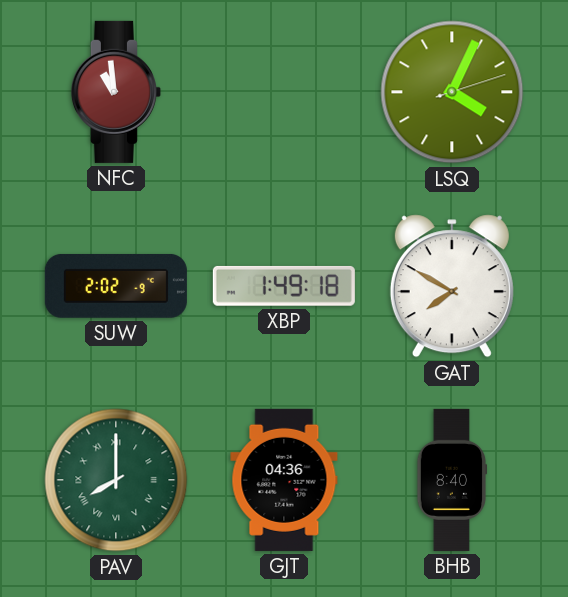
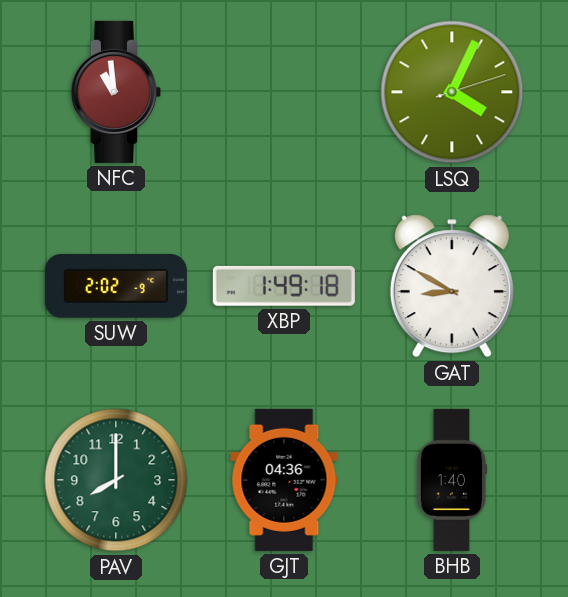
GAT: 7:50 -> 8:50 (452, 286)
PAV numerals: Roman -> Arabic (116, 480)
BHB: 8:40 -> 1:40 (452, 480)
